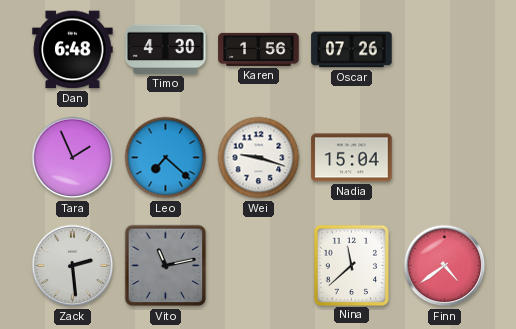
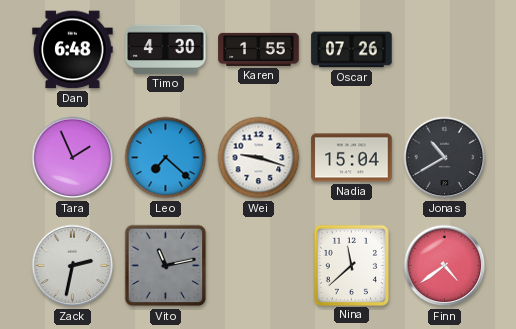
Karen: 1:56 -> 1:55 (259, 49)
Jonas: none -> 10:40 (445, 158)
Zack: 2:29 -> 2:32 (73, 266)
